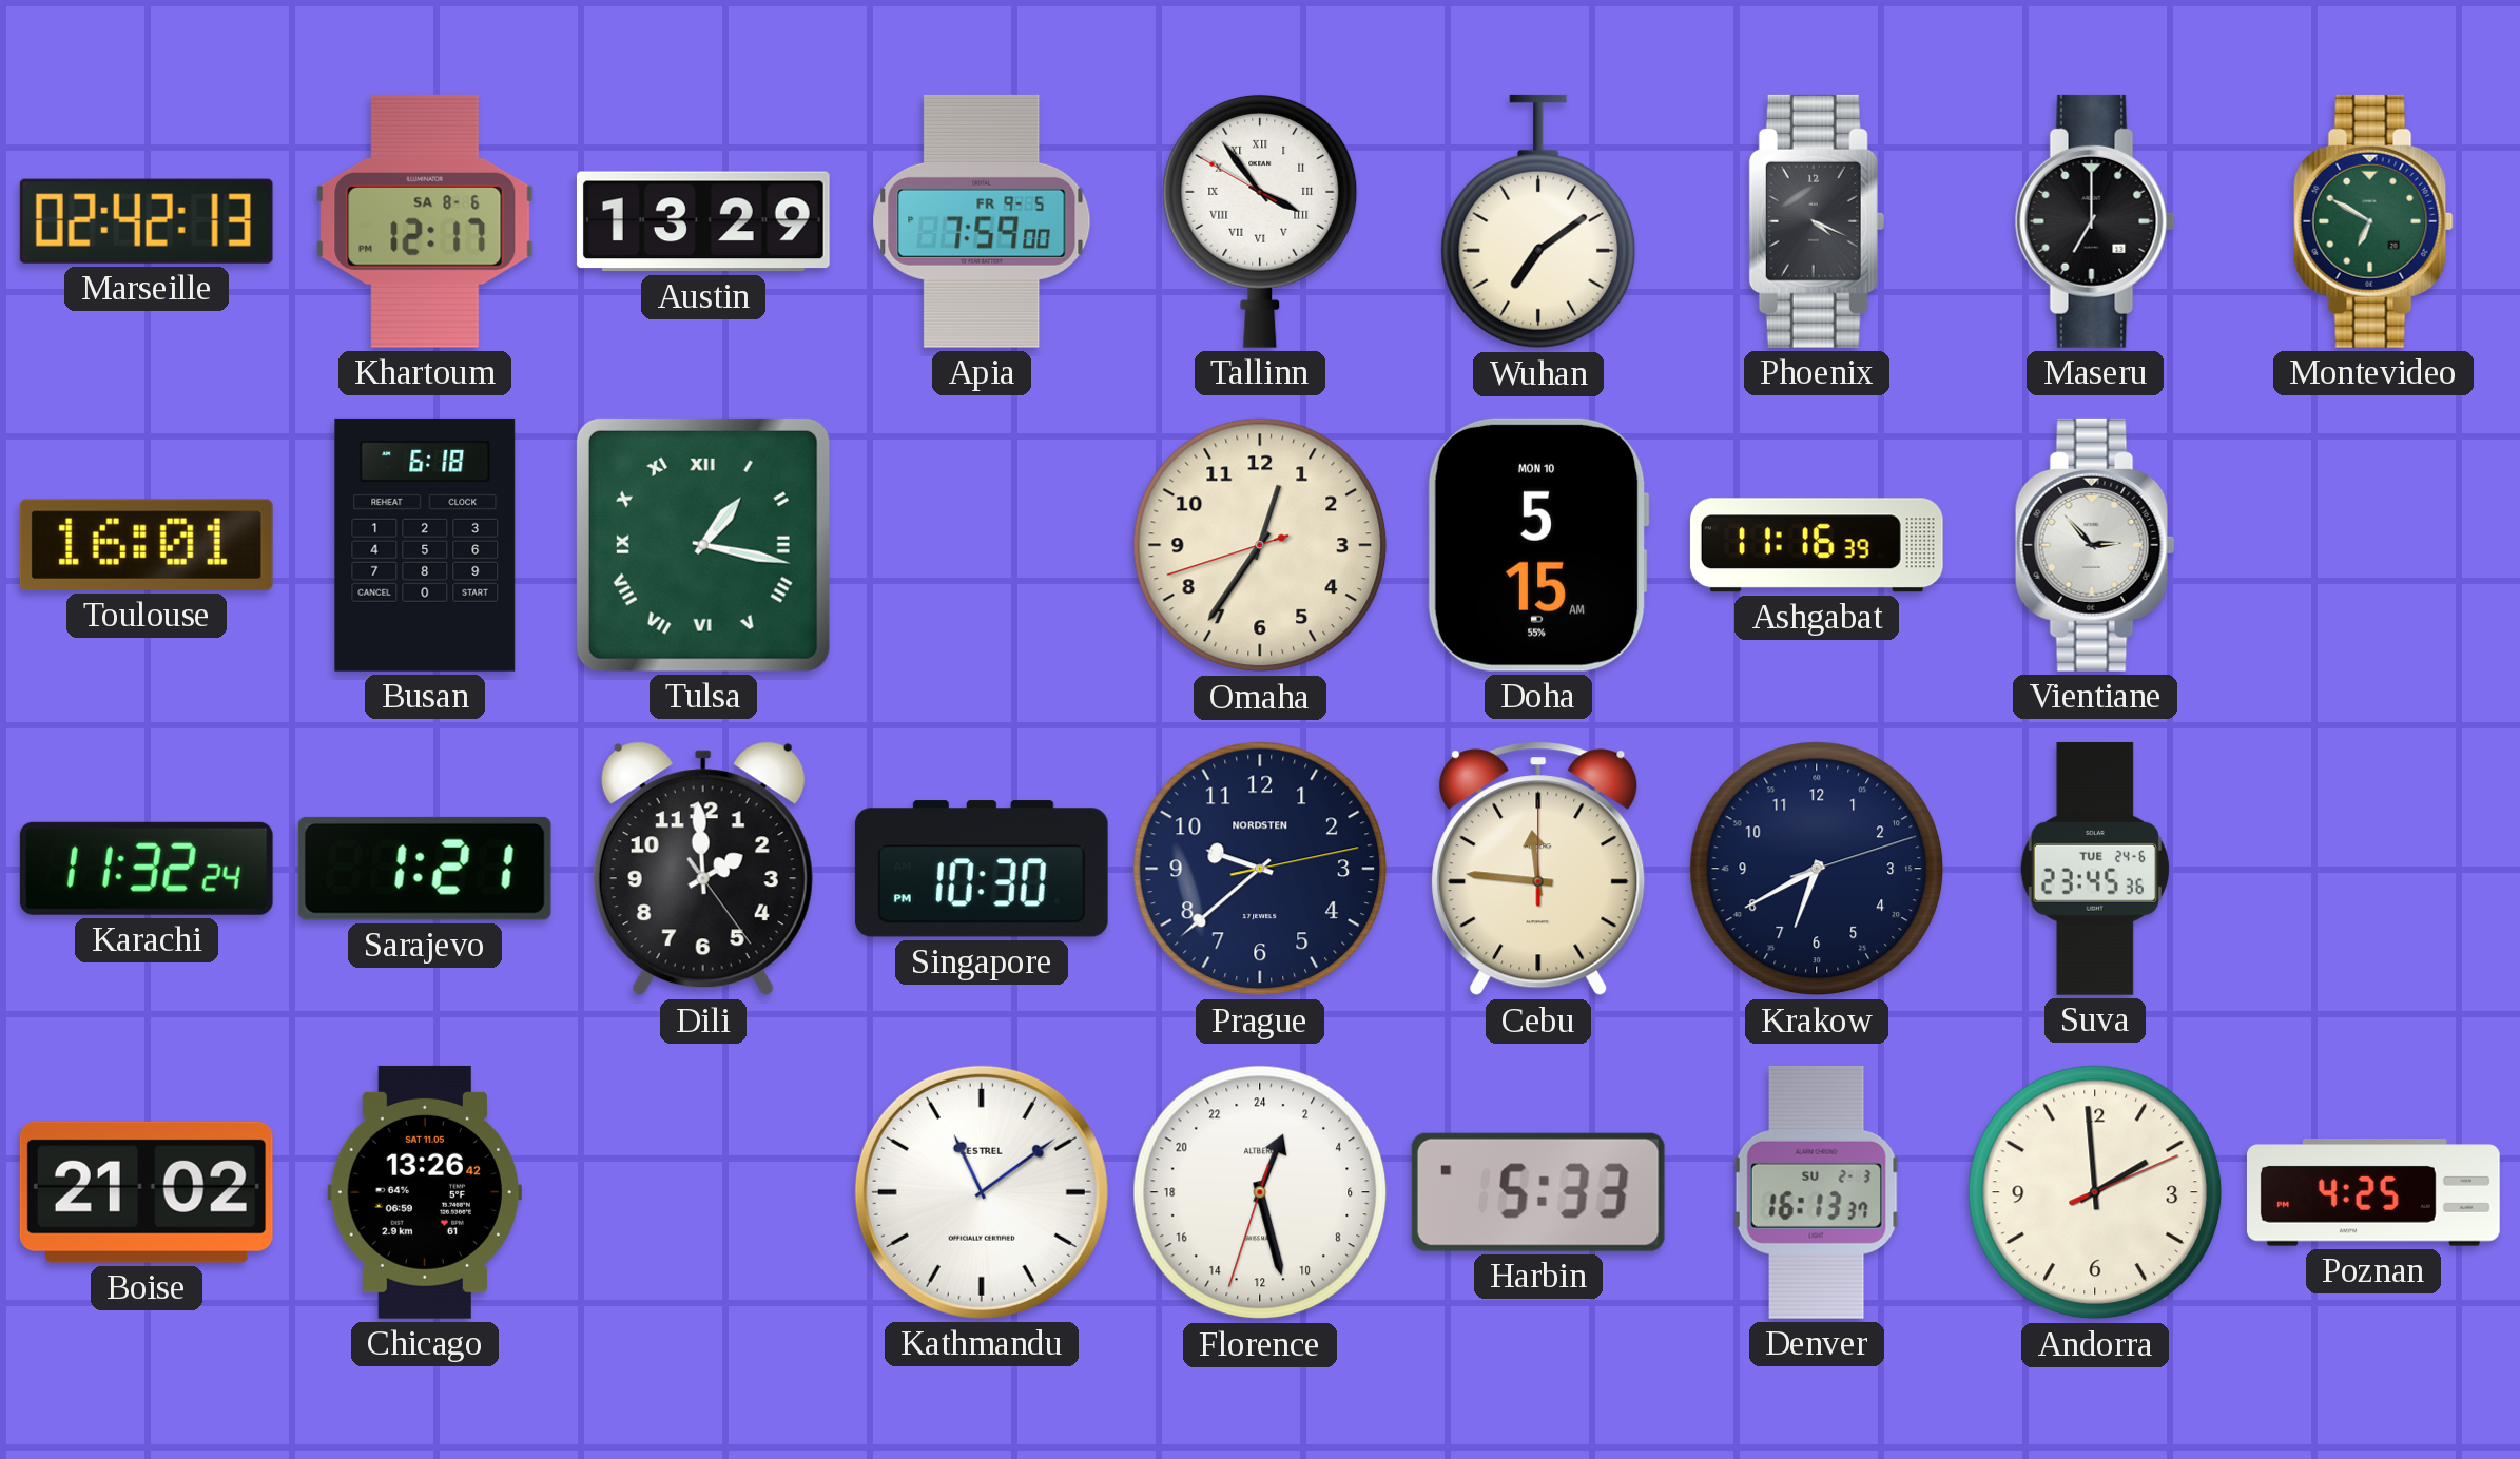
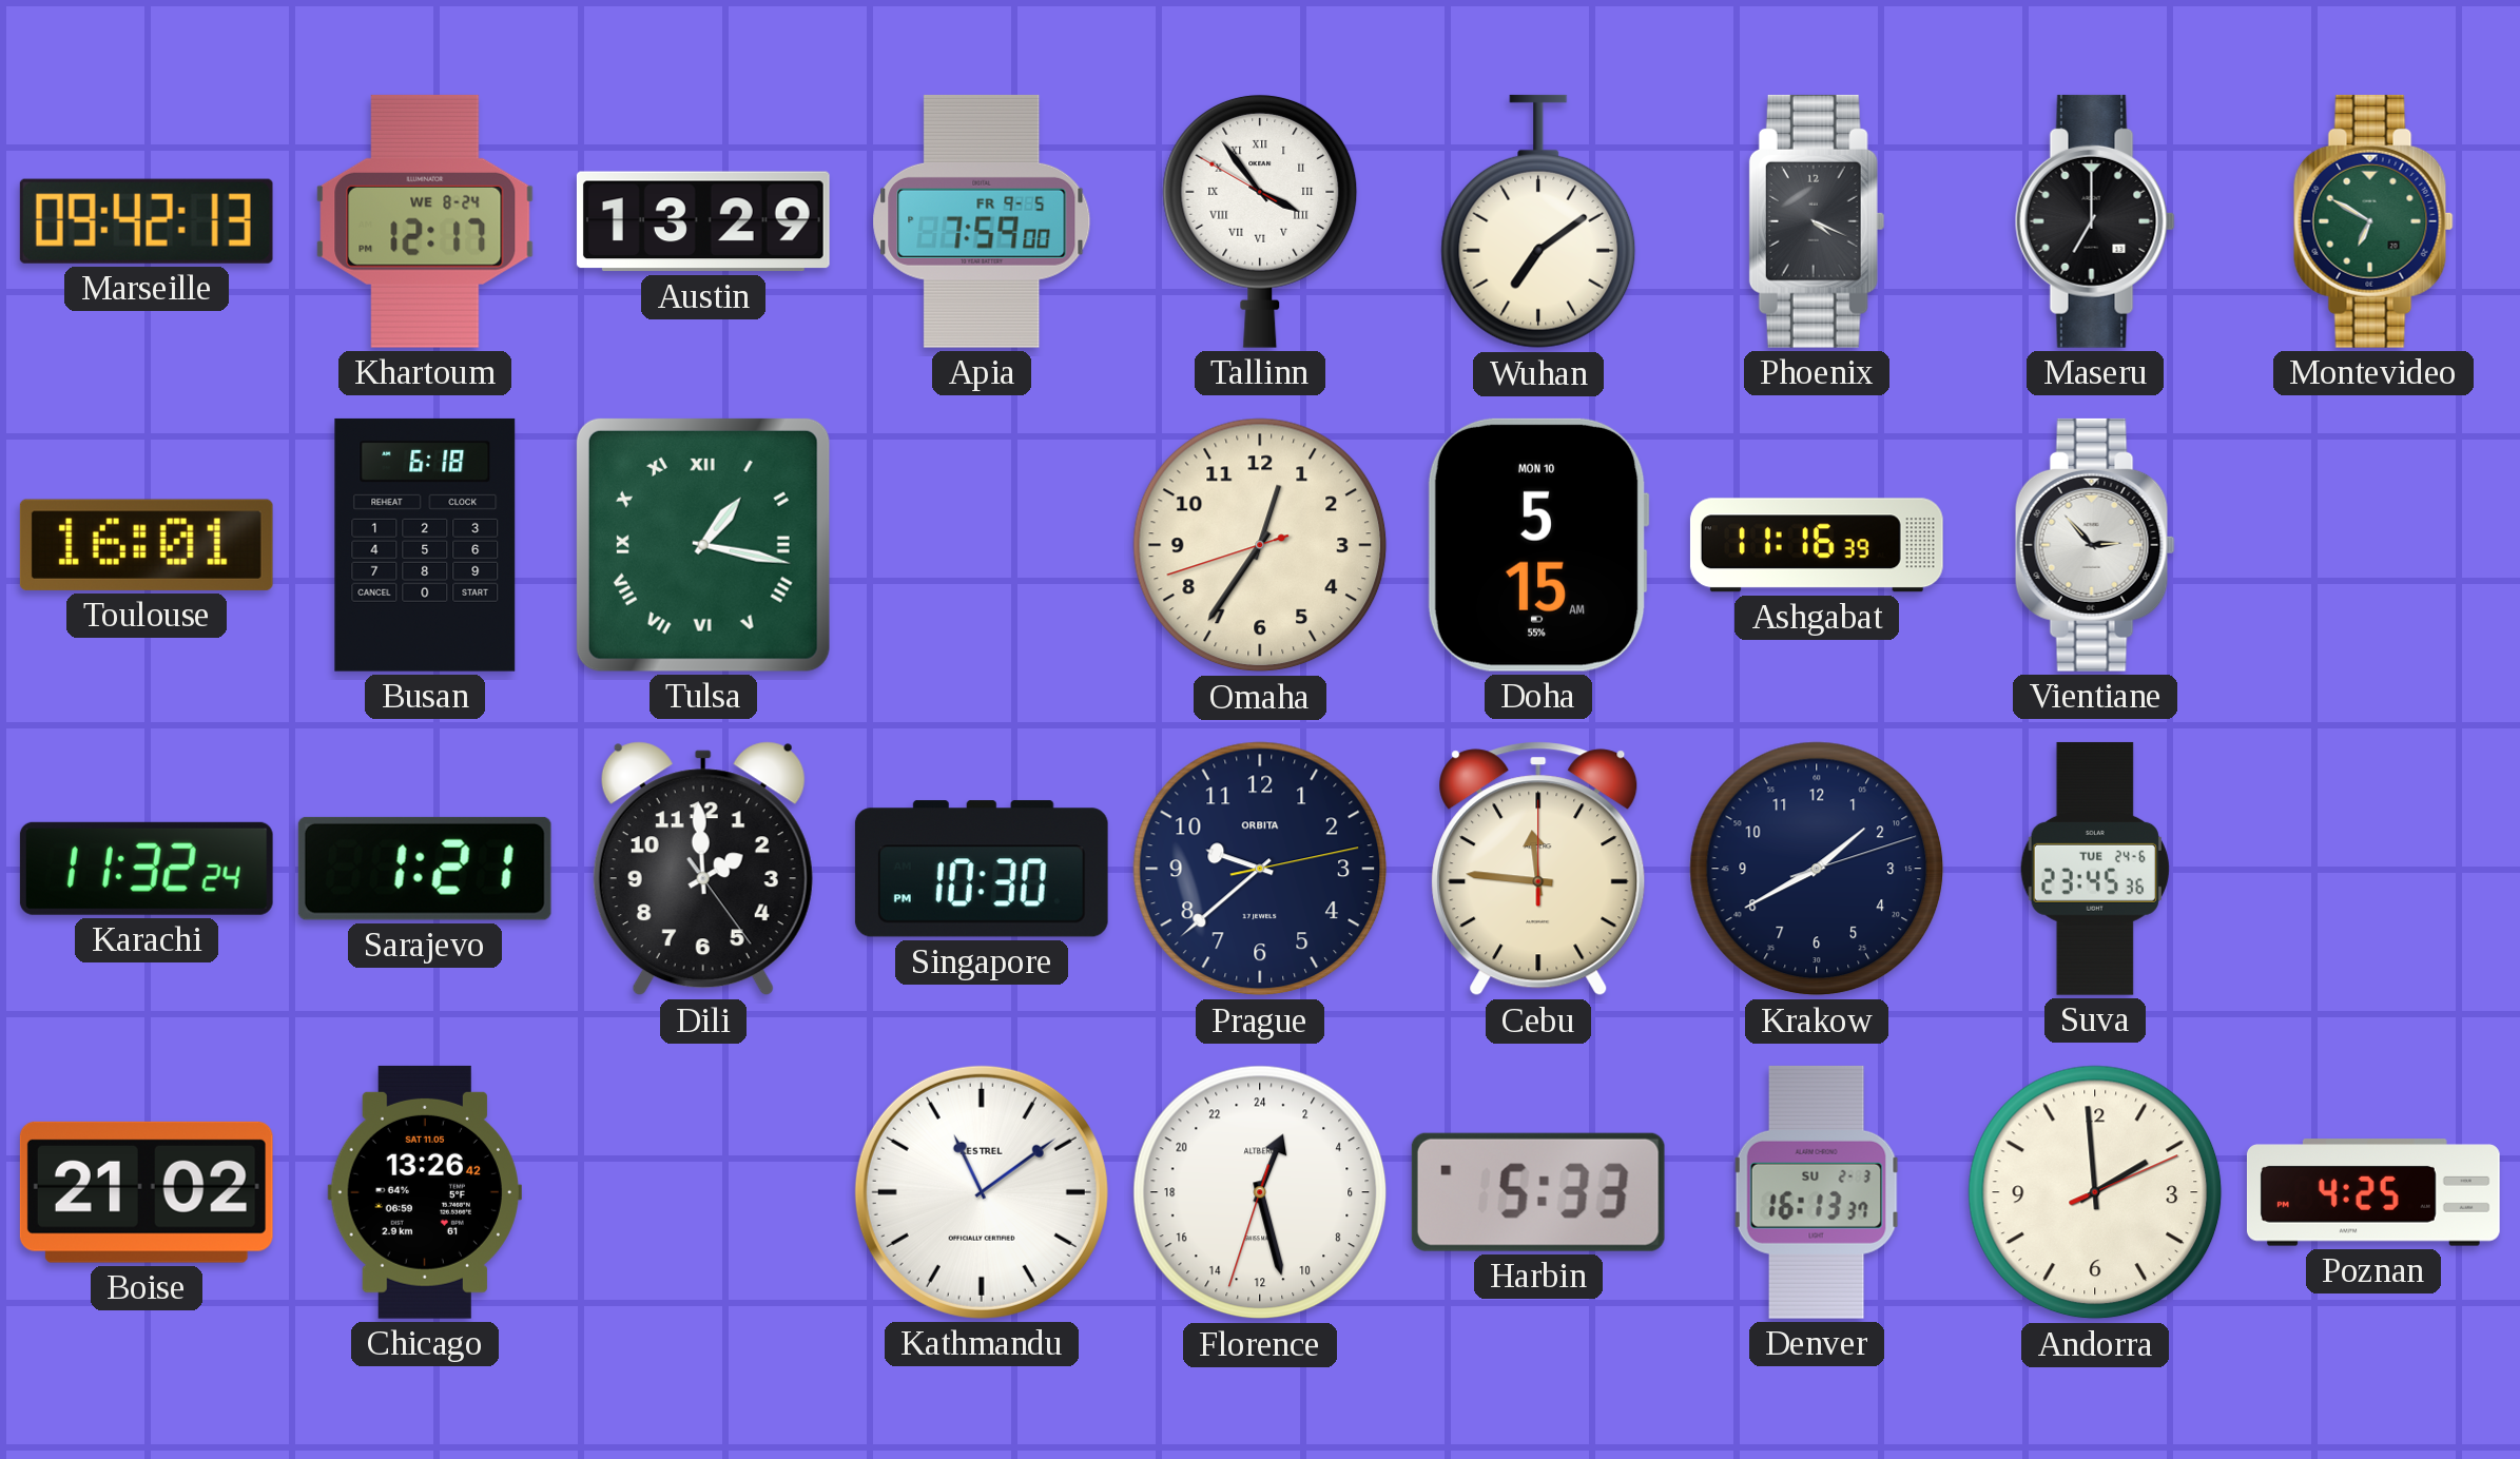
Marseille: 02:42 -> 09:42 (147, 221)
Khartoum date: SA 8-6 -> WE 8-24 (425, 221)
Prague brand: NORDSTEN -> ORBITA (1260, 869)
Krakow: 6:40 -> 1:40 (1817, 869)
